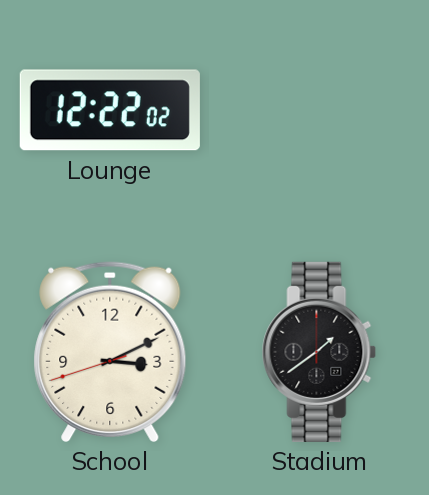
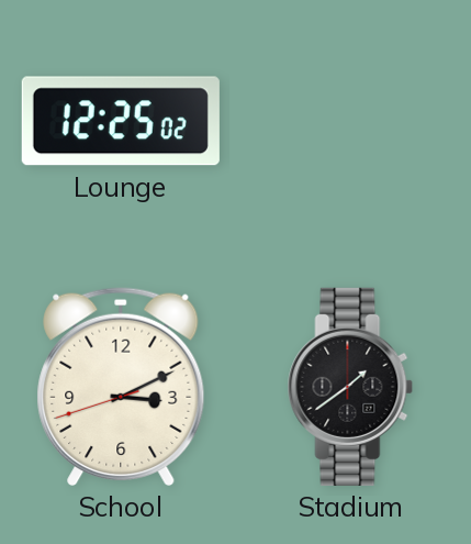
Lounge: 12:22 -> 12:25 (121, 121)
